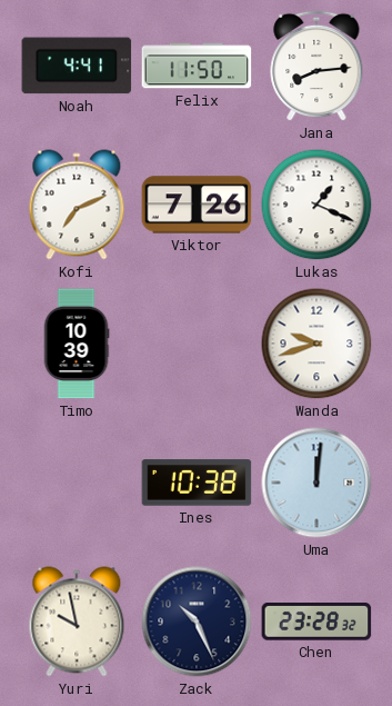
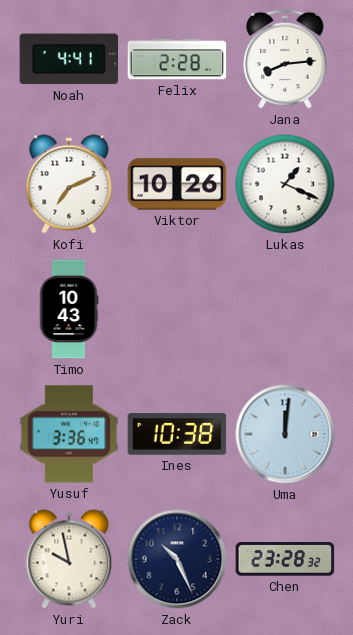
Felix: 11:50 -> 2:28 (177, 59)
Viktor: 7:26 -> 10:26 (177, 184)
Timo: 10:39 -> 10:43 (69, 309)
Wanda: 9:42 -> none (316, 344)
Yusuf: none -> 3:36 (69, 434)
